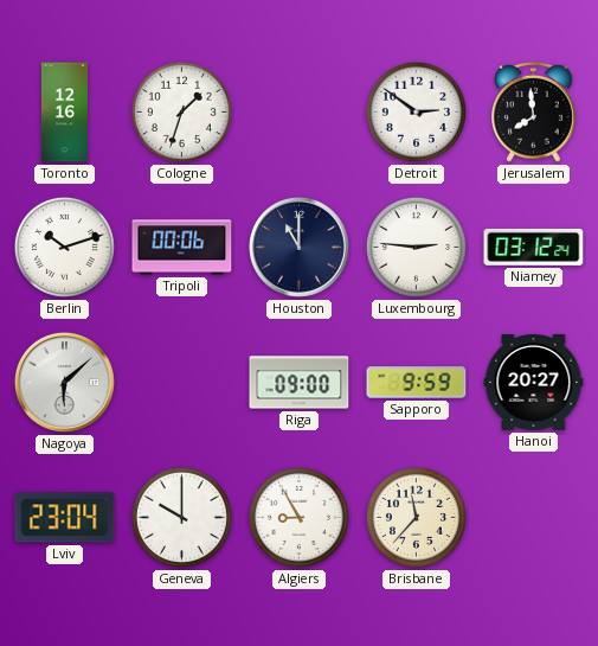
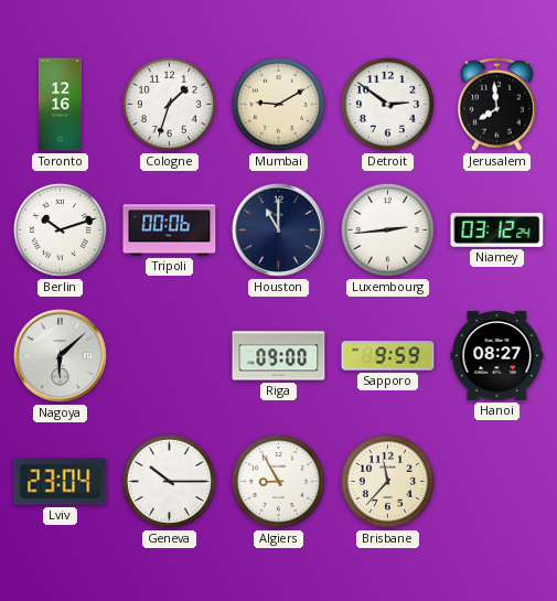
Mumbai: none -> 9:10 (278, 104)
Luxembourg: 2:46 -> 2:44 (387, 229)
Hanoi: 20:27 -> 08:27 (497, 355)
Geneva: 10:00 -> 10:15 (169, 481)
